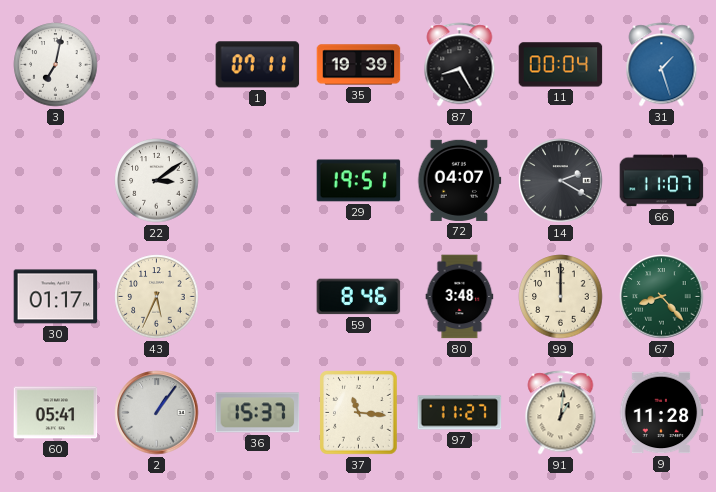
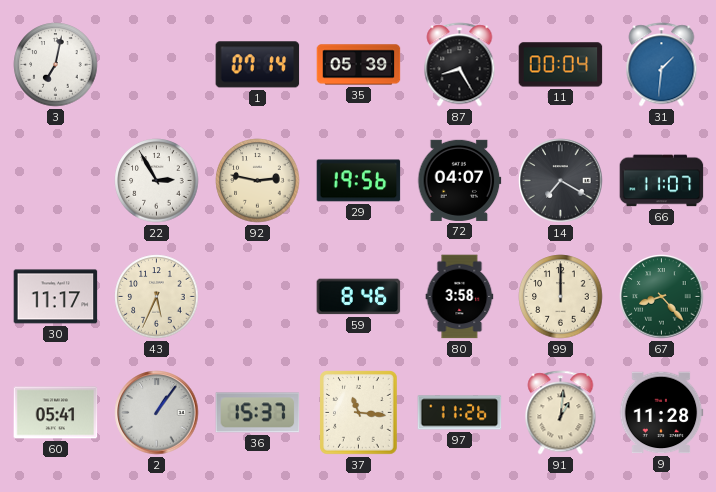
1: 07:11 -> 07:14 (258, 65)
35: 19:39 -> 05:39 (359, 65)
31: 1:27 -> 1:31 (662, 65)
22: 3:09 -> 2:55 (157, 181)
92: none -> 2:47 (258, 181)
29: 19:51 -> 19:56 (359, 181)
14: 2:20 -> 7:20 (561, 181)
30: 01:17 -> 11:17 (56, 297)
80: 3:48 -> 3:58 (460, 297)
97: 11:27 -> 11:26 (460, 413)
